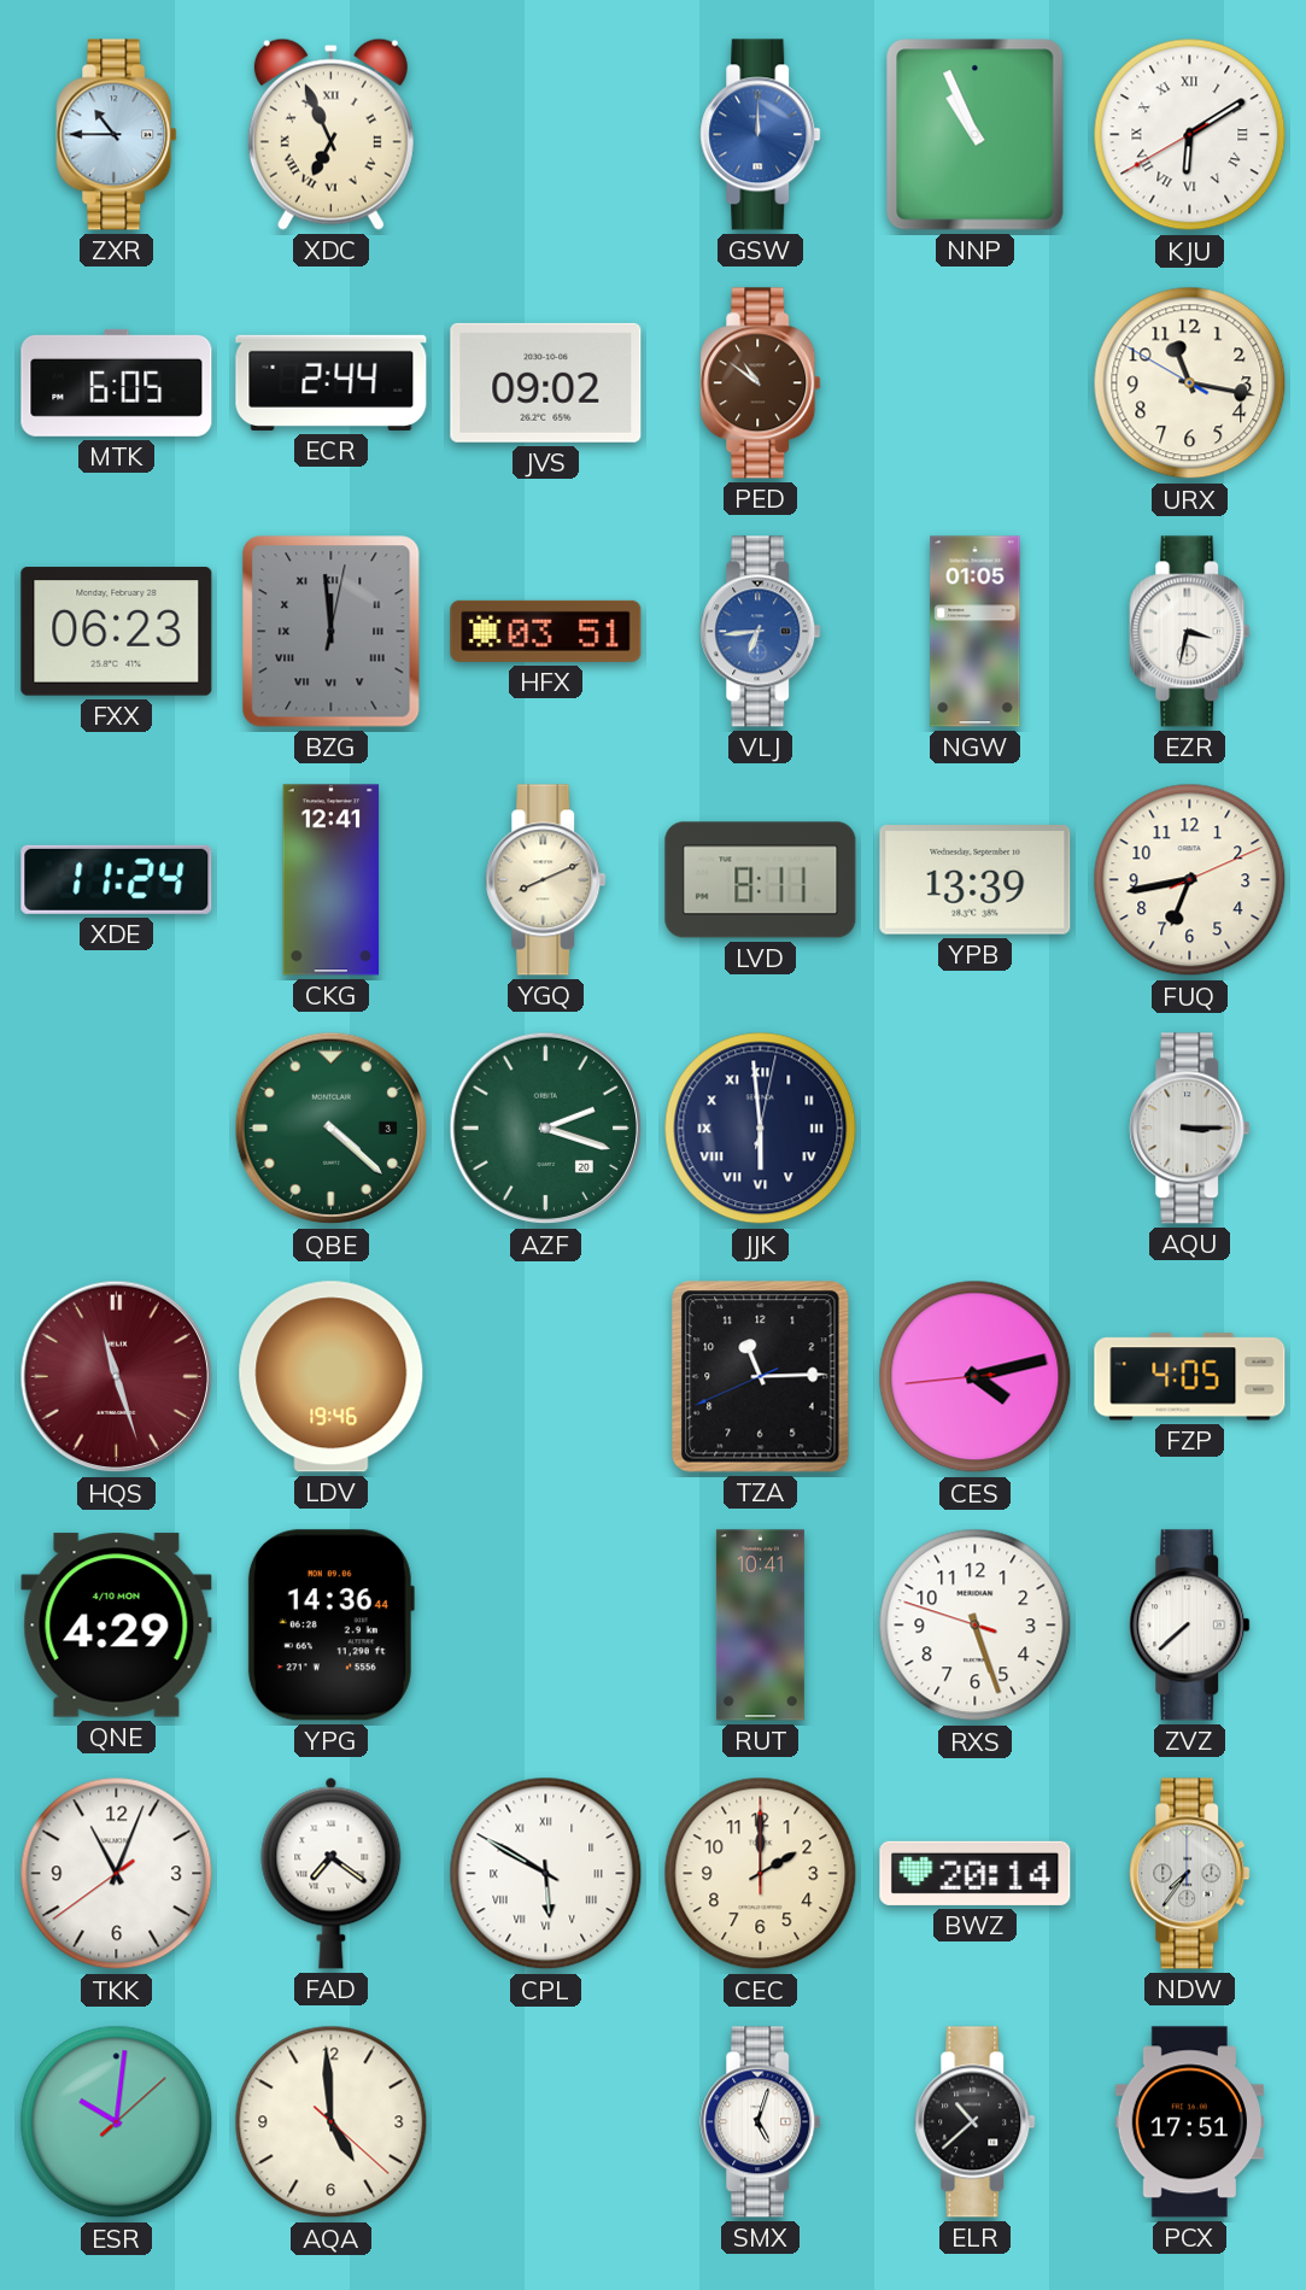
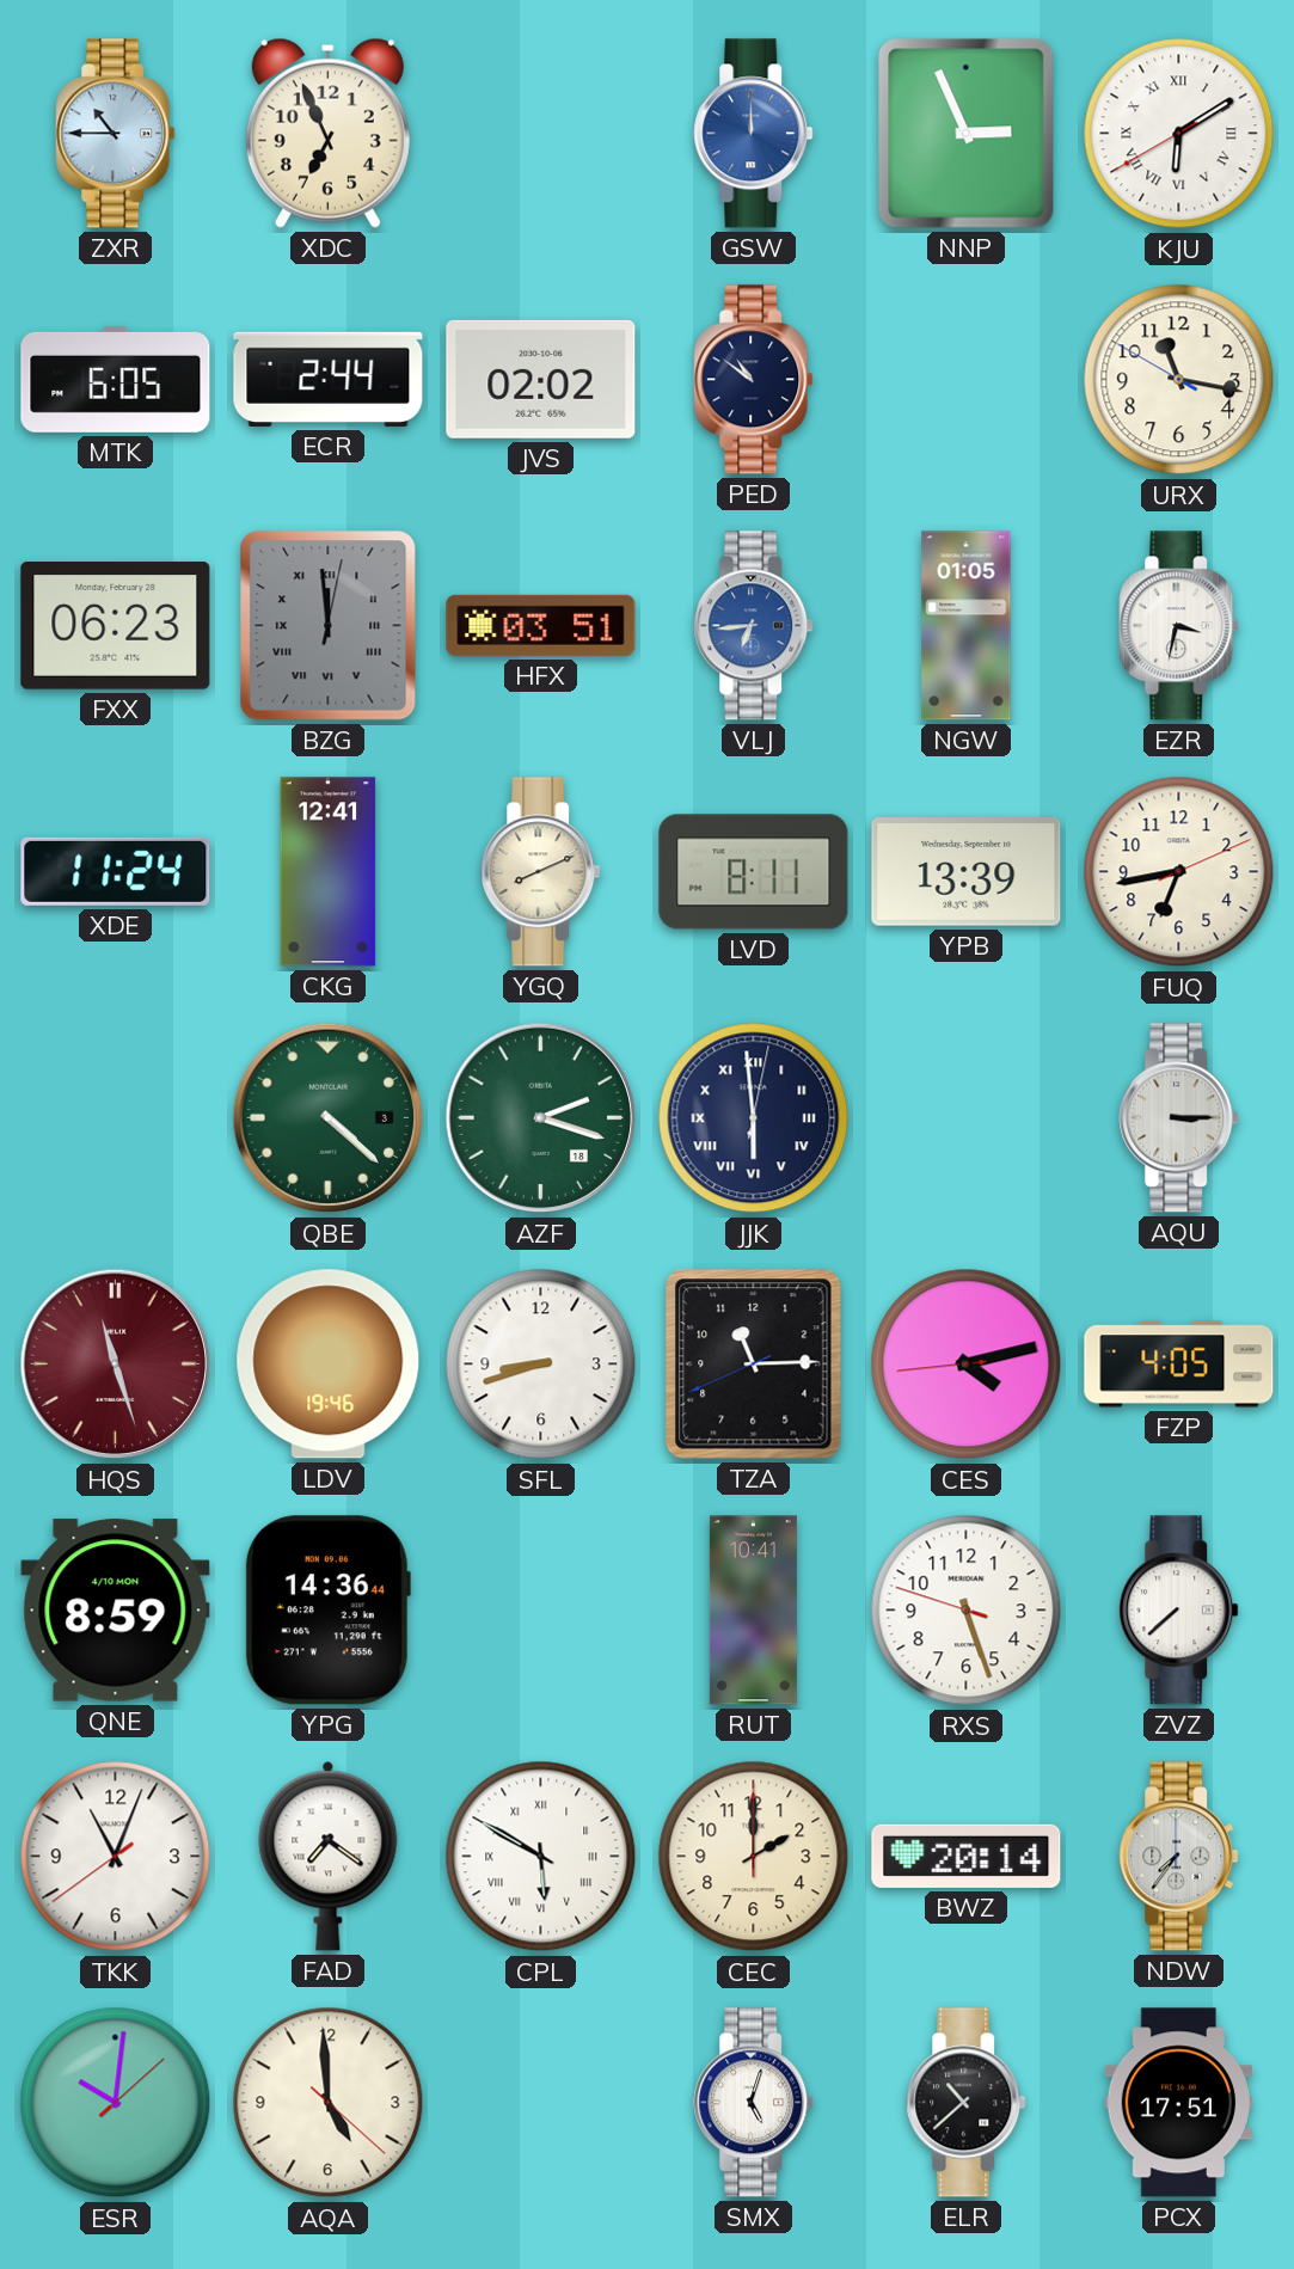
XDC numerals: Roman -> Arabic (327, 133)
NNP: 10:56 -> 2:56 (967, 134)
JVS: 09:02 -> 02:02 (541, 379)
PED dial: brown -> navy (754, 380)
AZF date: 20 -> 18 (541, 1118)
SFL: none -> 8:42 (541, 1365)
QNE: 4:29 -> 8:59 (116, 1611)
